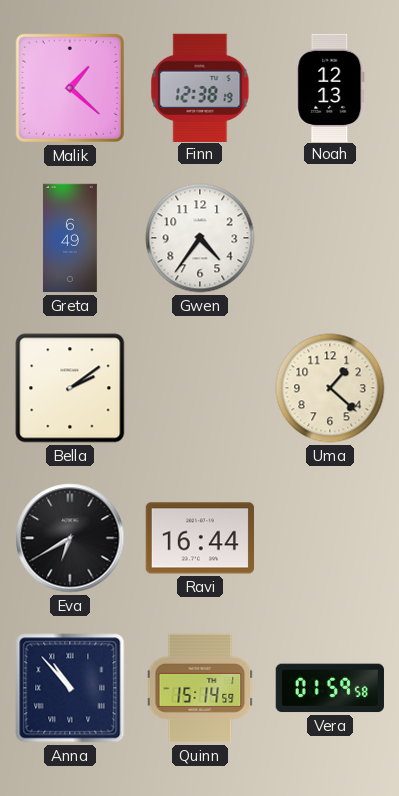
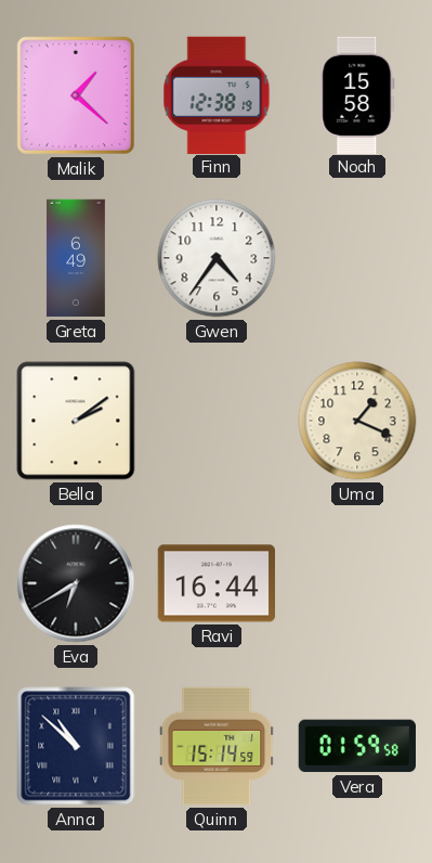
Noah: 12:13 -> 15:58 (357, 94)
Uma: 1:22 -> 1:19 (357, 421)
Anna: 10:53 -> 10:52 (76, 746)
